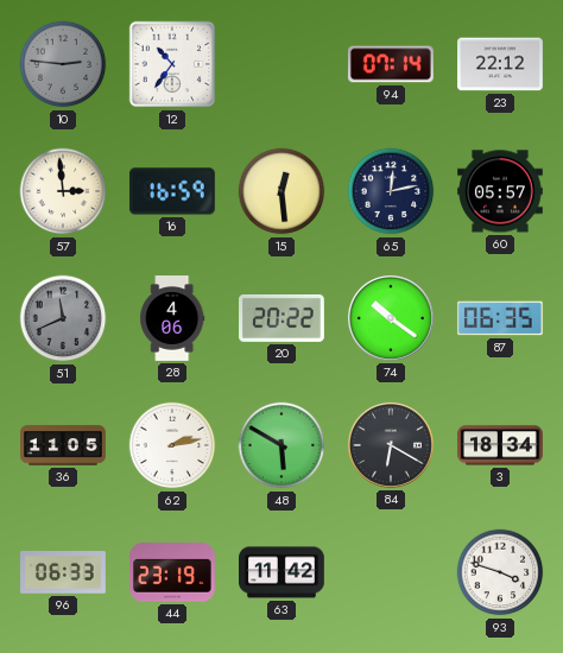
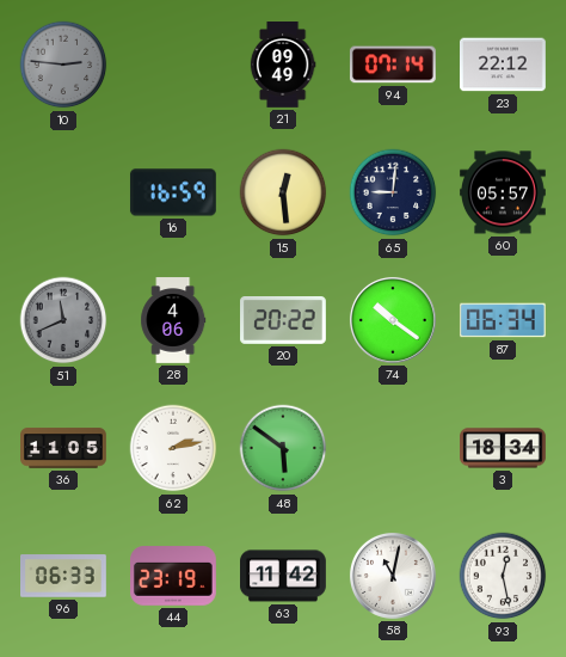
12: 10:36 -> none (172, 64)
21: none -> 09:49 (283, 66)
57: 2:59 -> none (63, 191)
65: 12:13 -> 9:01 (393, 192)
87: 06:35 -> 06:34 (503, 320)
48: 5:50 -> 5:51 (283, 448)
84: 6:20 -> none (391, 445)
58: none -> 11:02 (393, 576)
93: 3:48 -> 12:28 (503, 576)
